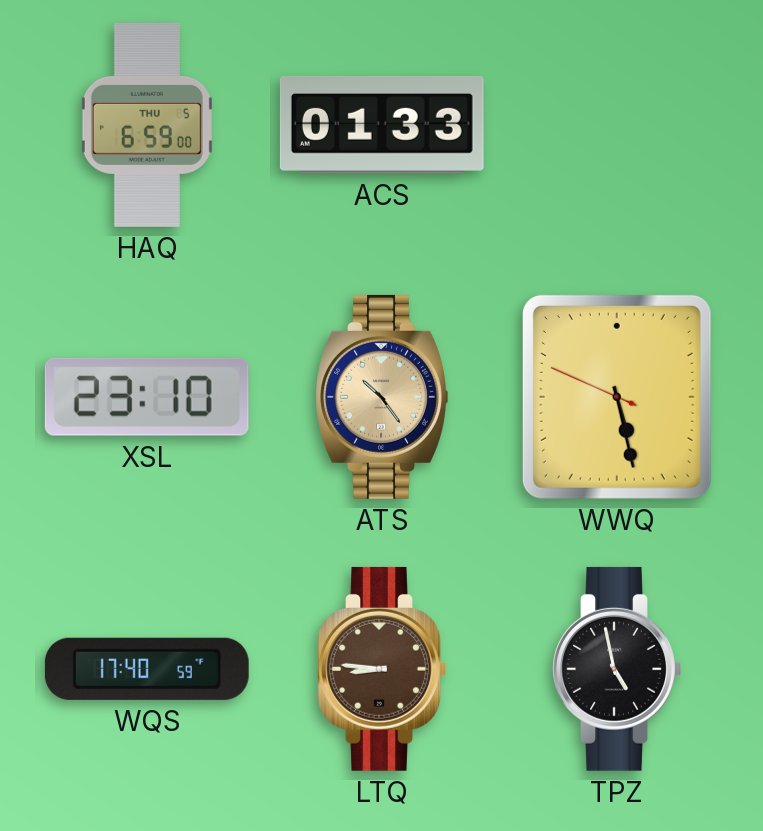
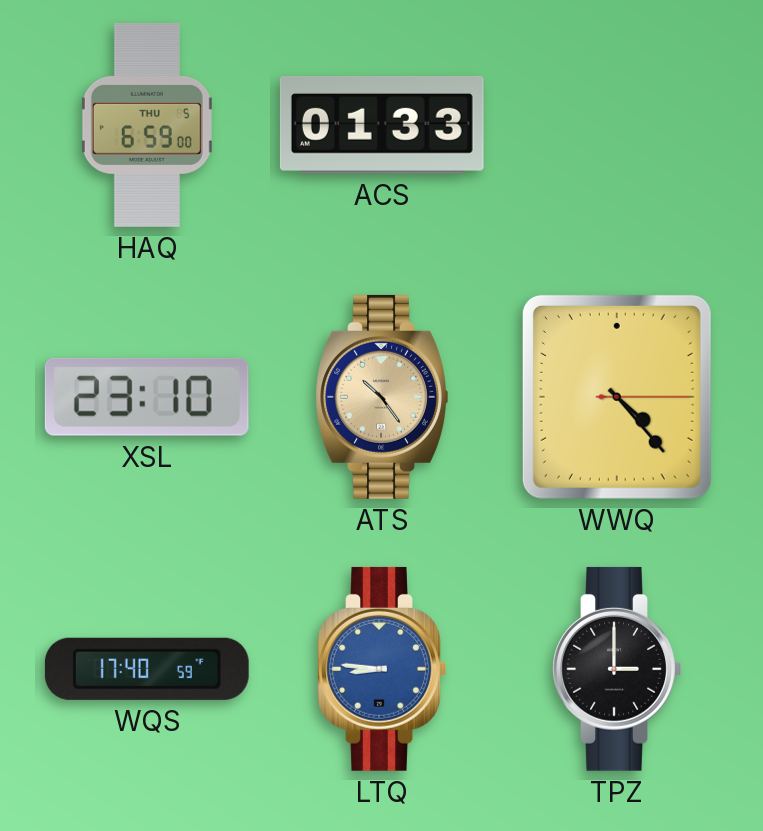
WWQ: 5:27 -> 4:23 (617, 397)
LTQ dial: brown -> blue (382, 669)
TPZ: 4:58 -> 3:00 (617, 669)
